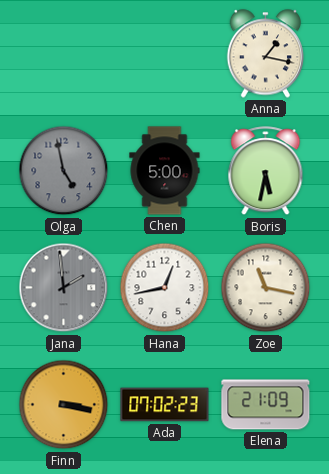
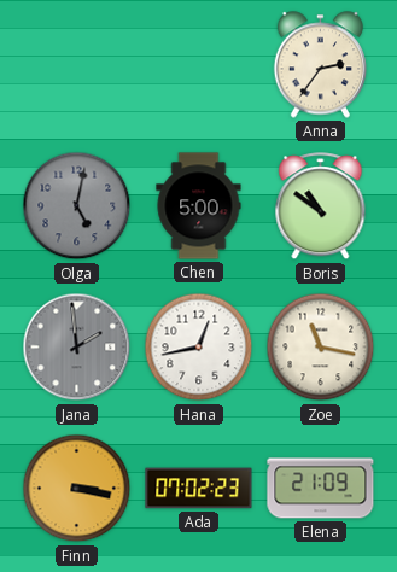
Anna: 1:17 -> 2:36 (321, 65)
Olga: 4:58 -> 5:02 (77, 206)
Boris: 5:32 -> 10:51 (321, 206)
